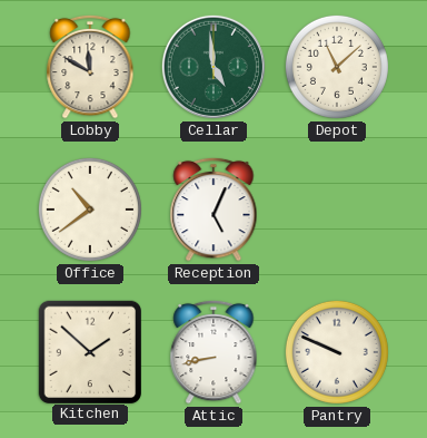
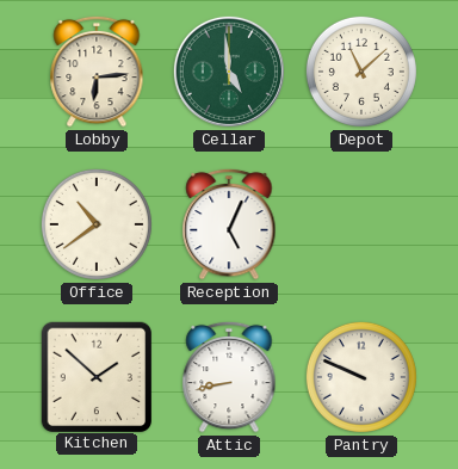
Lobby: 11:50 -> 6:14 (97, 72)
